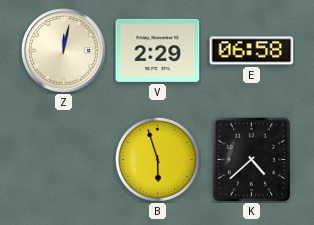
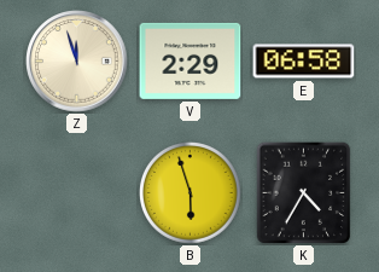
Z: 12:02 -> 11:57 (77, 62)
K: 4:38 -> 4:35 (304, 192)
